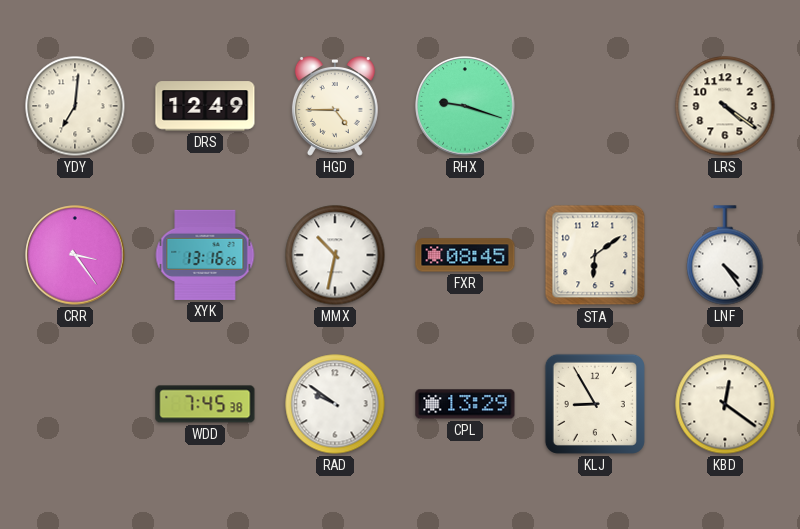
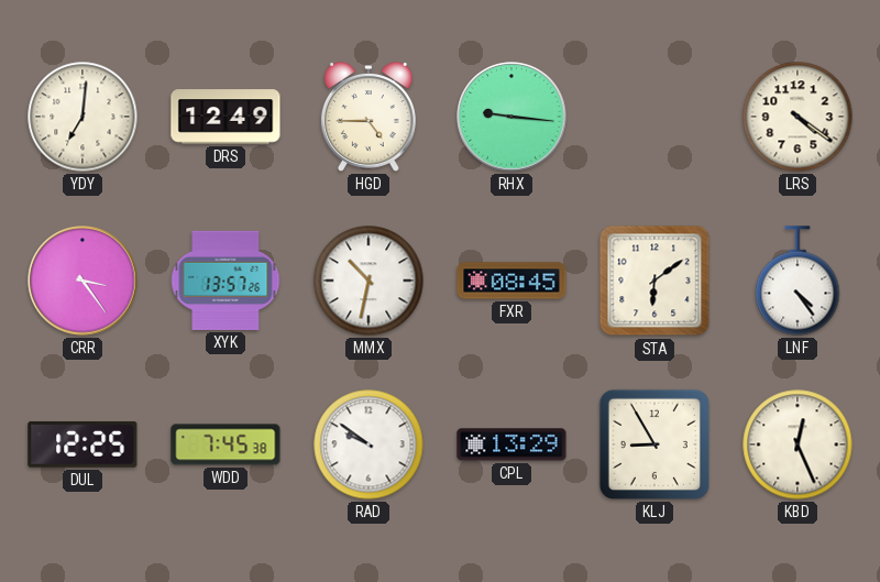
RHX: 9:18 -> 9:16 (512, 117)
XYK: 13:16 -> 13:57 (226, 281)
DUL: none -> 12:25 (82, 444)
KBD: 12:21 -> 12:26 (798, 444)
